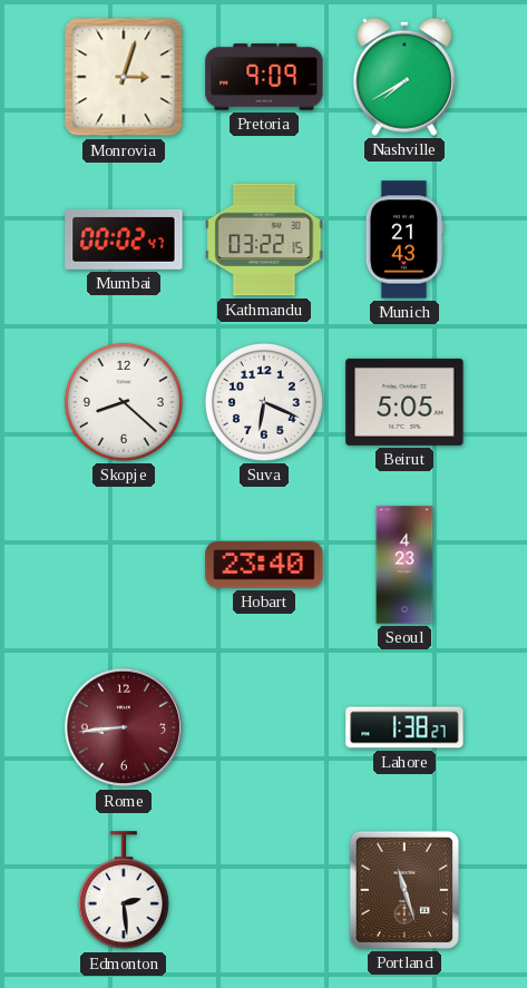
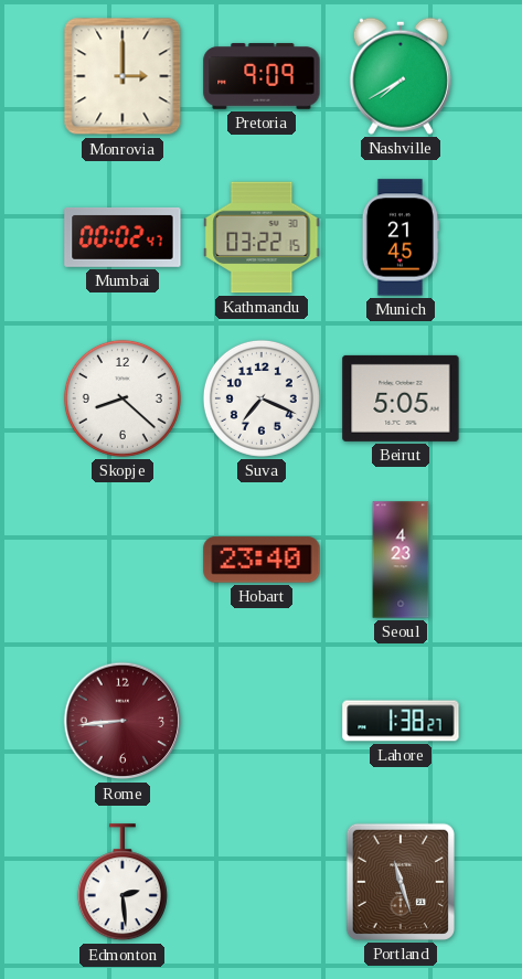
Monrovia: 3:03 -> 3:00 (122, 76)
Munich: 21:43 -> 21:45 (401, 237)
Suva: 6:19 -> 7:19 (262, 398)
